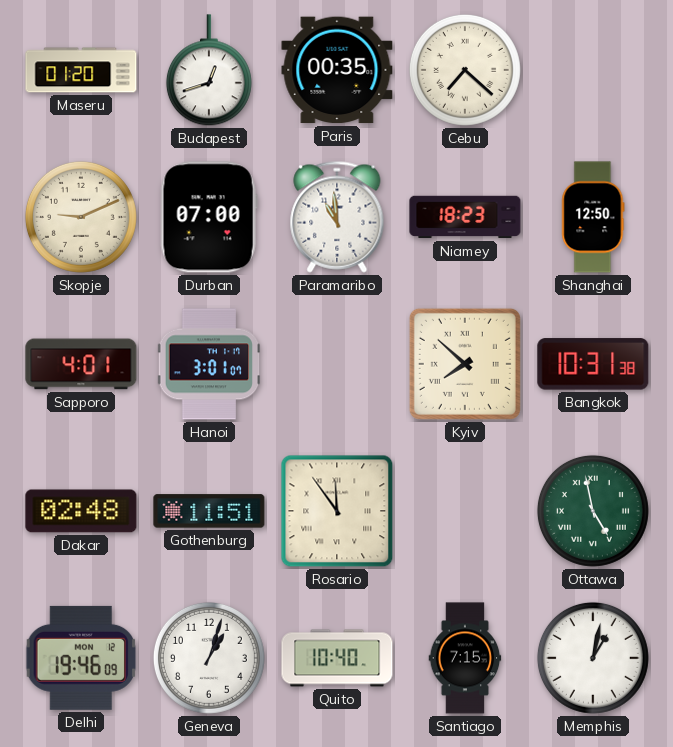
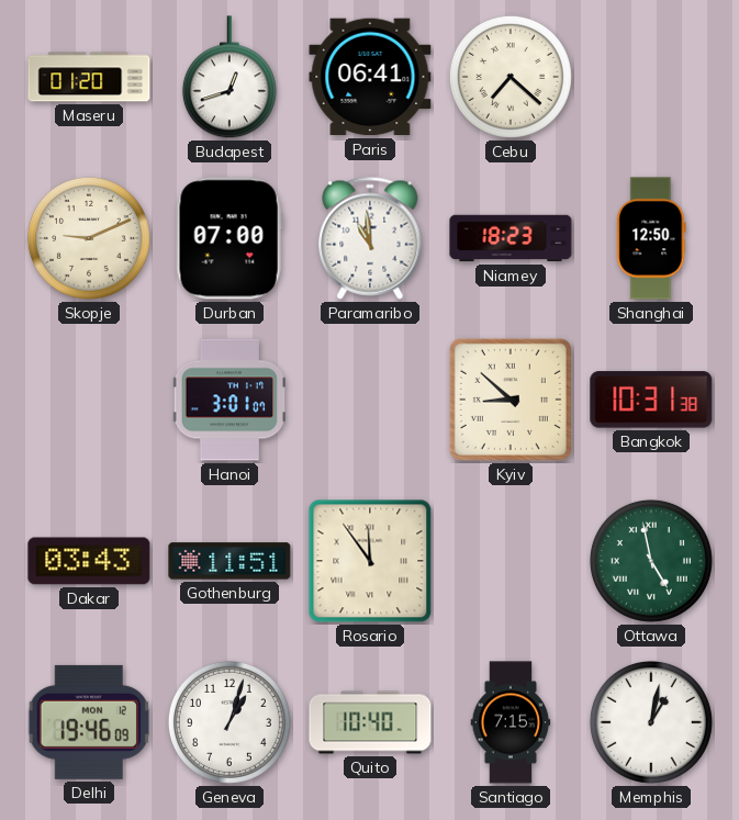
Paris: 00:35 -> 06:41 (370, 77)
Sapporo: 4:01 -> none (81, 364)
Kyiv: 7:52 -> 8:52 (511, 400)
Dakar: 02:48 -> 03:43 (89, 561)
